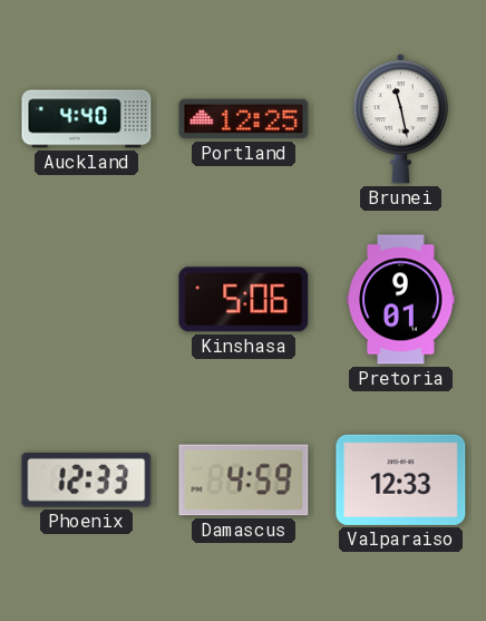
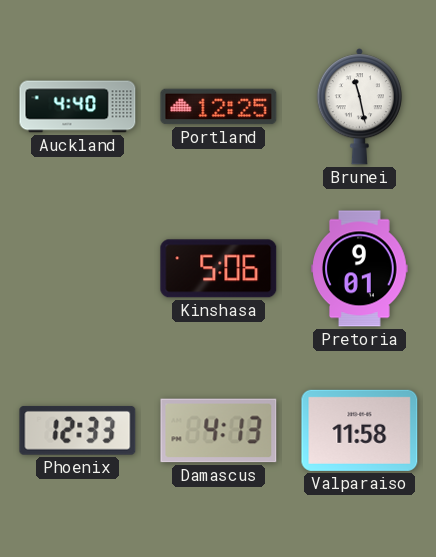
Damascus: 4:59 -> 4:13 (219, 431)
Valparaiso: 12:33 -> 11:58 (360, 430)
